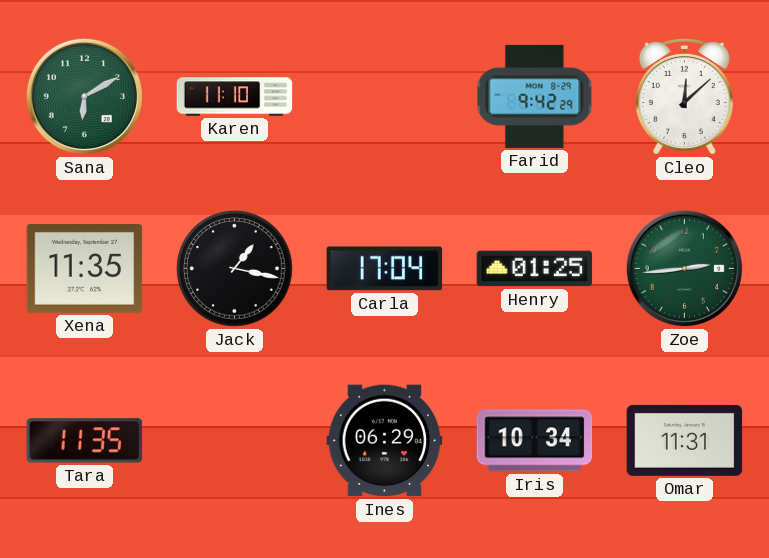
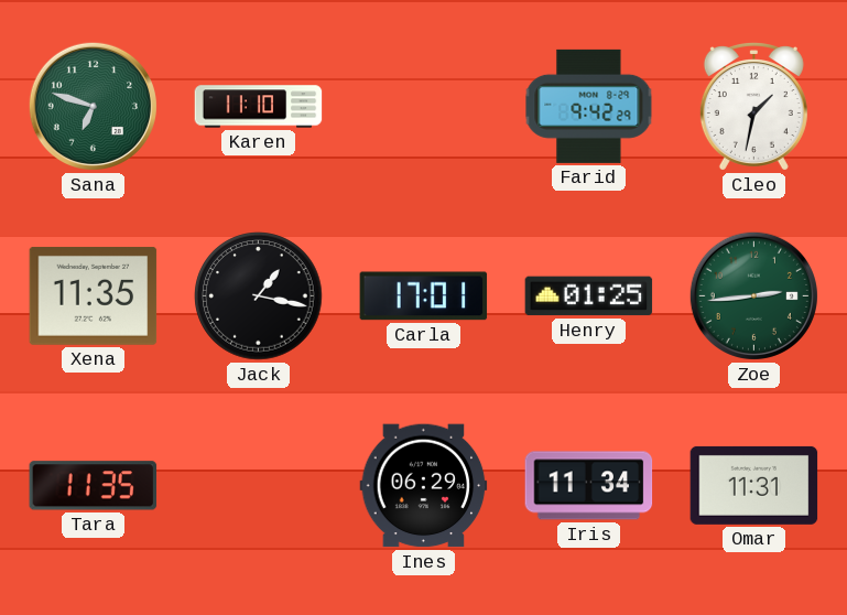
Sana: 6:10 -> 6:48 (93, 106)
Cleo: 12:08 -> 1:32 (753, 107)
Carla: 17:04 -> 17:01 (424, 296)
Iris: 10:34 -> 11:34 (589, 486)
